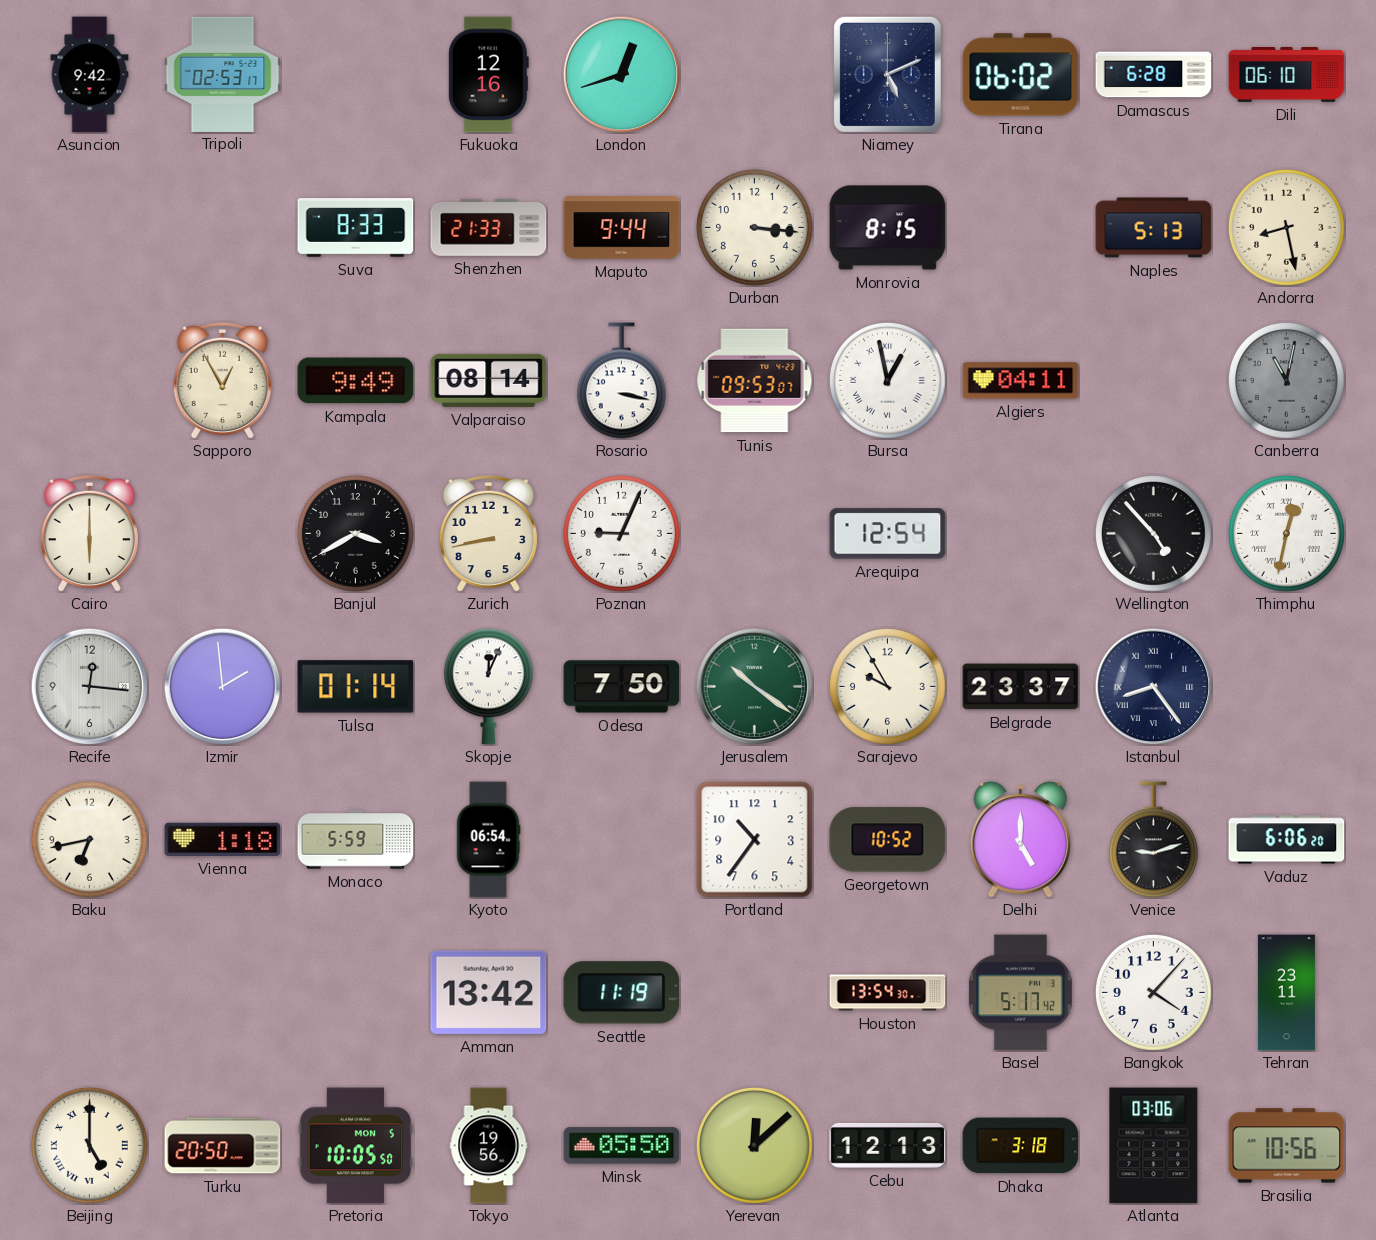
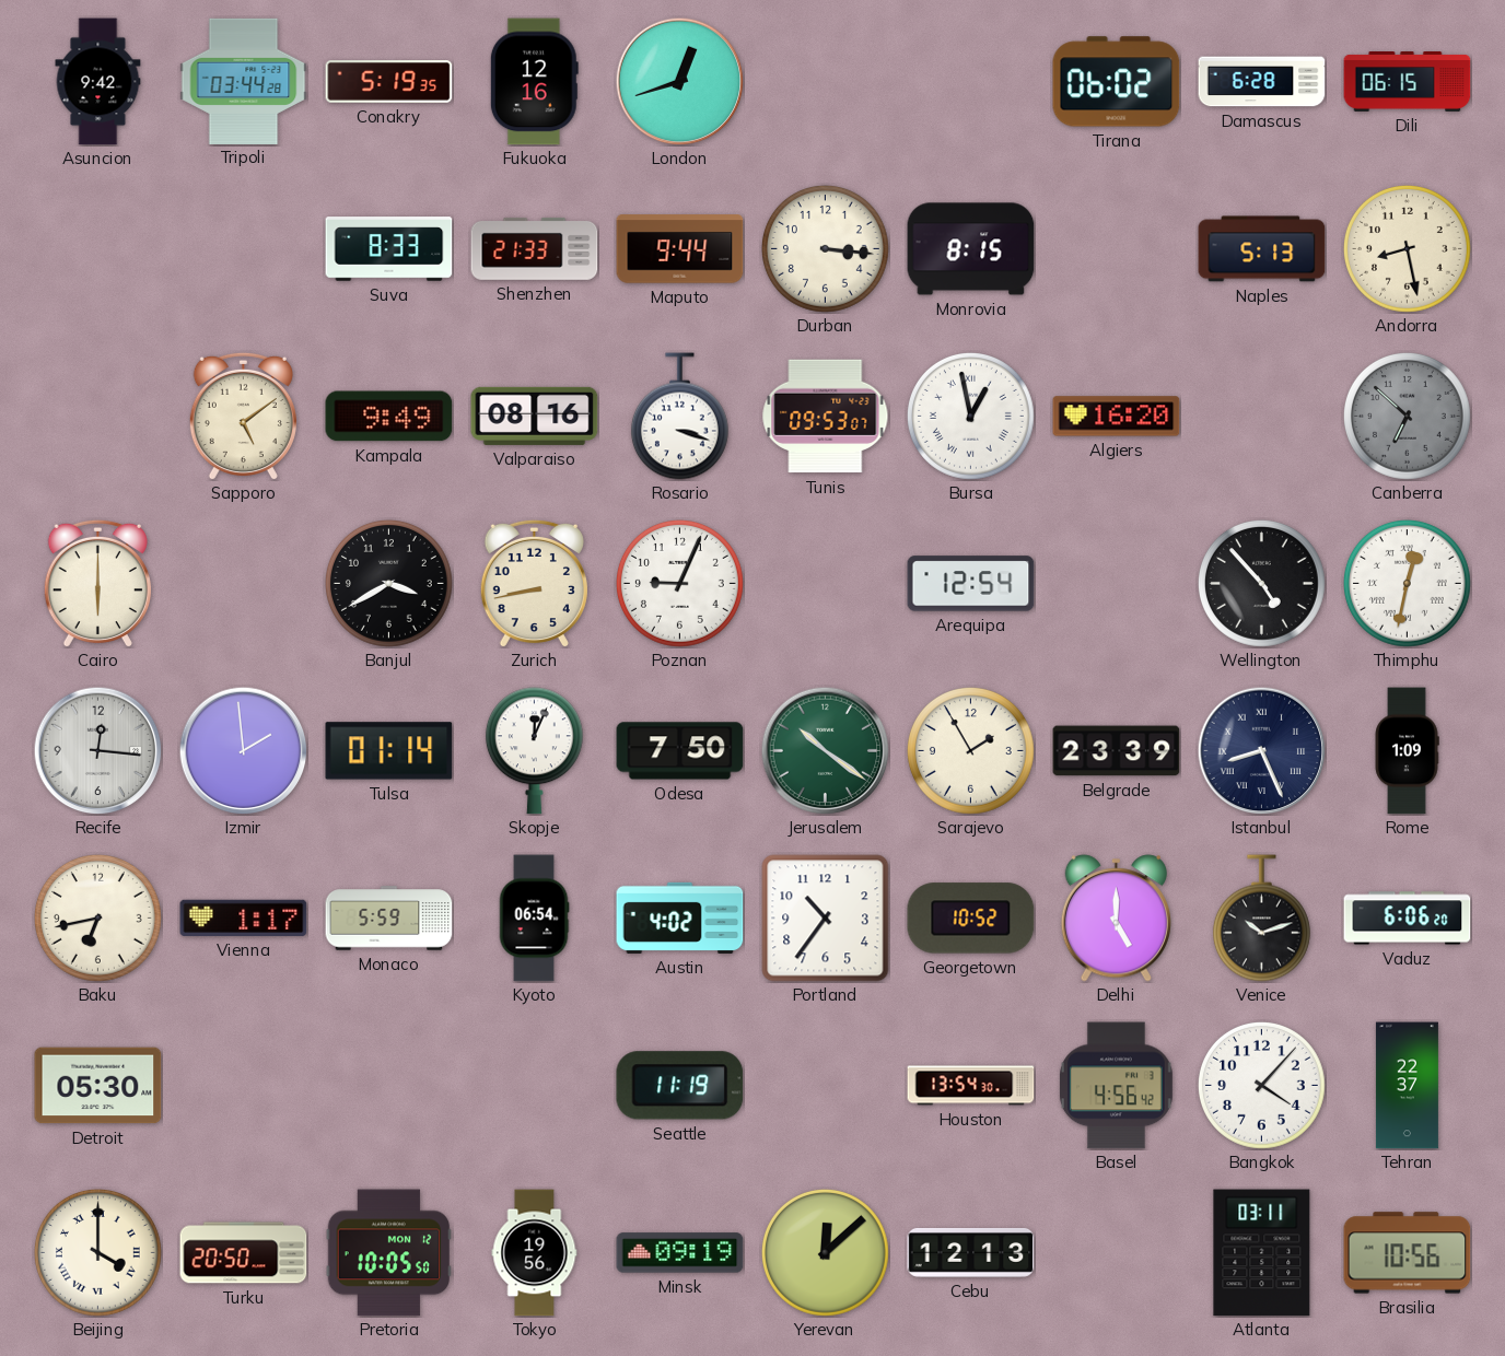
Tripoli: 02:53 -> 03:44 (244, 81)
Conakry: none -> 5:19 (389, 82)
Niamey: 5:11 -> none (887, 74)
Dili: 06:10 -> 06:15 (1408, 82)
Sapporo: 12:55 -> 5:09 (243, 416)
Valparaiso: 08:14 -> 08:16 (535, 416)
Rosario: 3:17 -> 3:18 (679, 417)
Algiers: 04:11 -> 16:20 (1117, 417)
Canberra: 11:02 -> 6:52 (1407, 416)
Sarajevo: 9:55 -> 1:55 (970, 750)
Belgrade: 23:37 -> 23:39 (1117, 751)
Istanbul: 8:24 -> 8:26 (1261, 750)
Rome: none -> 1:09 (1407, 751)
Vienna: 1:18 -> 1:17 (244, 917)
Austin: none -> 4:02 (680, 917)
Venice: 9:12 -> 10:12 (1261, 919)
Detroit: none -> 05:30 (98, 1086)
Amman: 13:42 -> none (489, 992)
Basel: 5:17 -> 4:56 (1116, 1086)
Tehran: 23:11 -> 22:37 (1407, 1086)
Beijing: 5:00 -> 4:00 (97, 1252)
Pretoria date: MON 5 -> MON 12 (388, 1253)
Minsk: 05:50 -> 09:19 (680, 1253)
Dhaka: 3:18 -> none (1021, 1146)
Atlanta: 03:06 -> 03:11 (1262, 1253)
